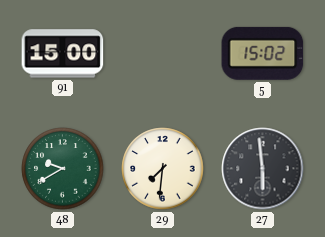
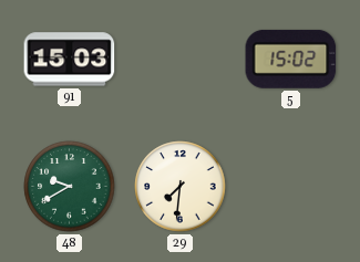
91: 15:00 -> 15:03 (70, 60)
27: 5:59 -> none (263, 169)
